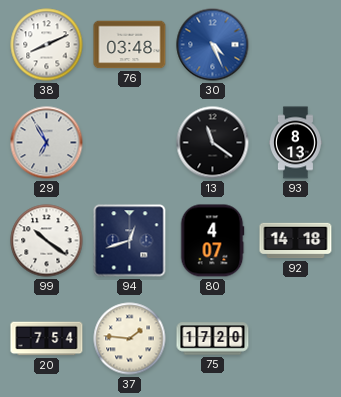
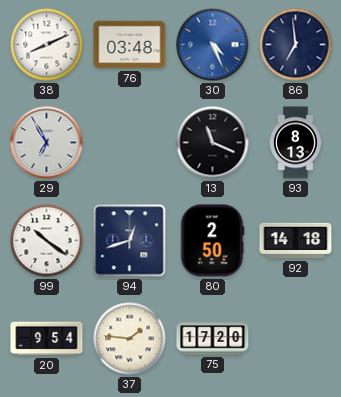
86: none -> 6:59 (296, 45)
13: 11:21 -> 11:19 (213, 143)
80: 4:07 -> 2:50 (212, 241)
20: 7:54 -> 9:54 (47, 339)
